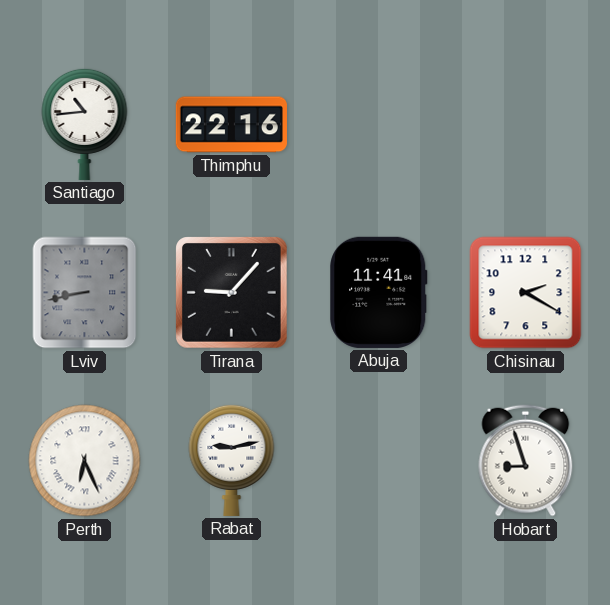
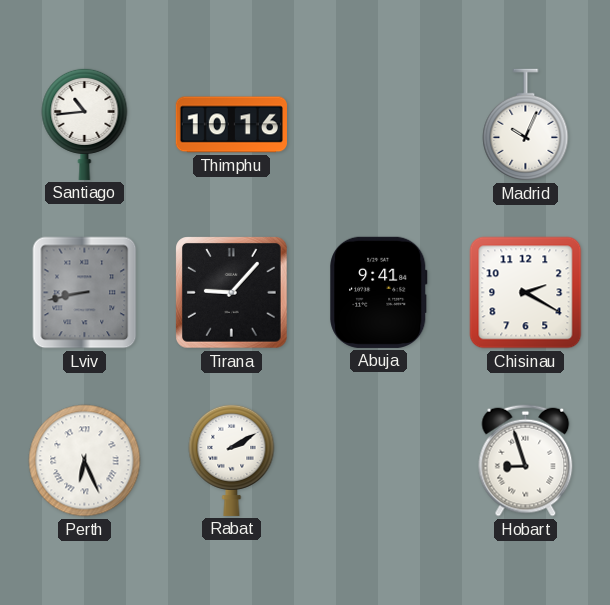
Thimphu: 22:16 -> 10:16 (231, 125)
Madrid: none -> 10:04 (526, 125)
Abuja: 11:41 -> 9:41 (379, 292)
Rabat: 9:13 -> 2:10 (232, 460)
